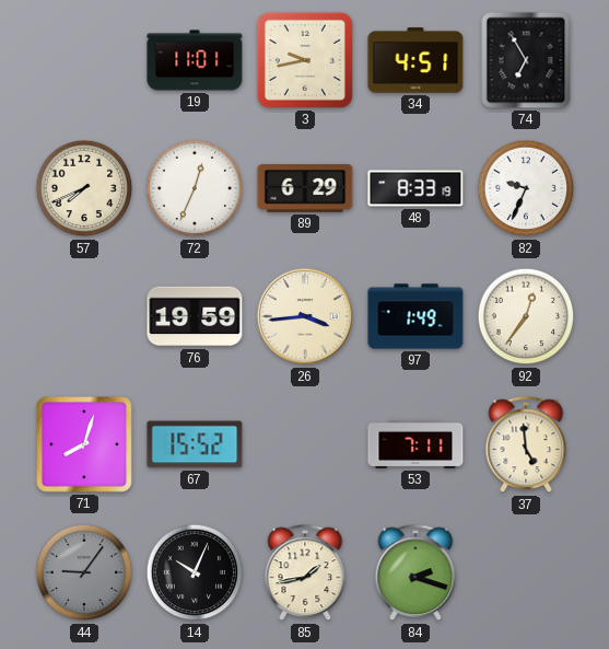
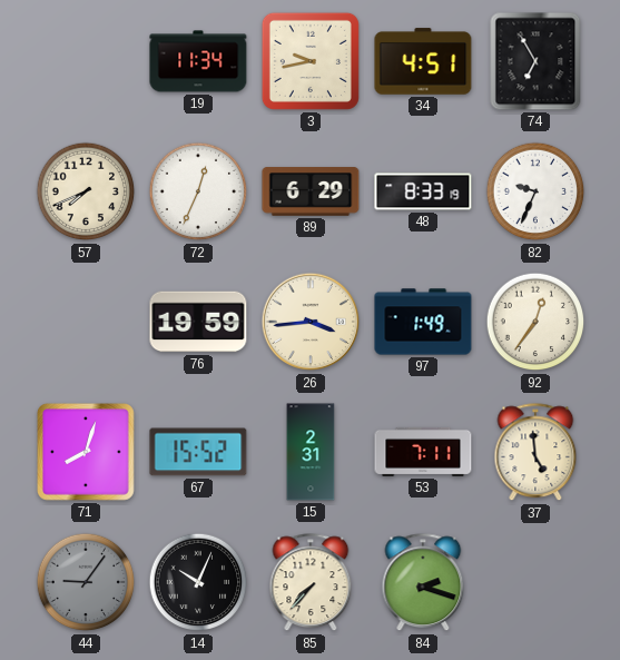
19: 11:01 -> 11:34 (198, 61)
15: none -> 2:31 (311, 452)
85: 1:43 -> 7:37 (311, 583)
